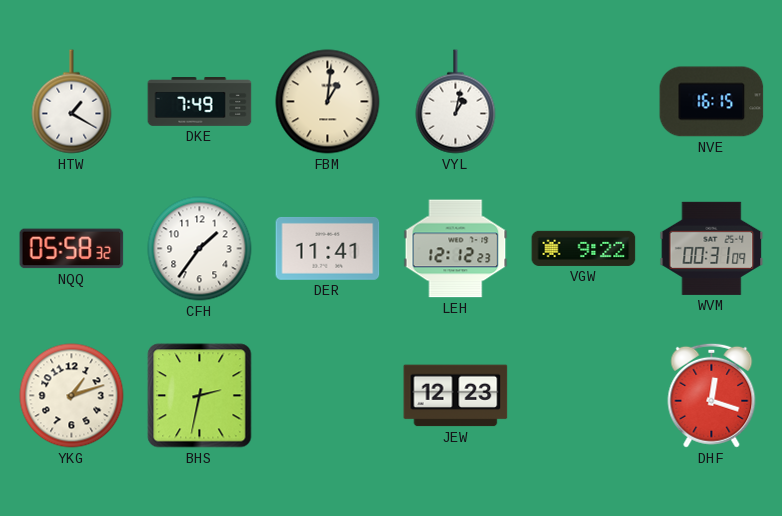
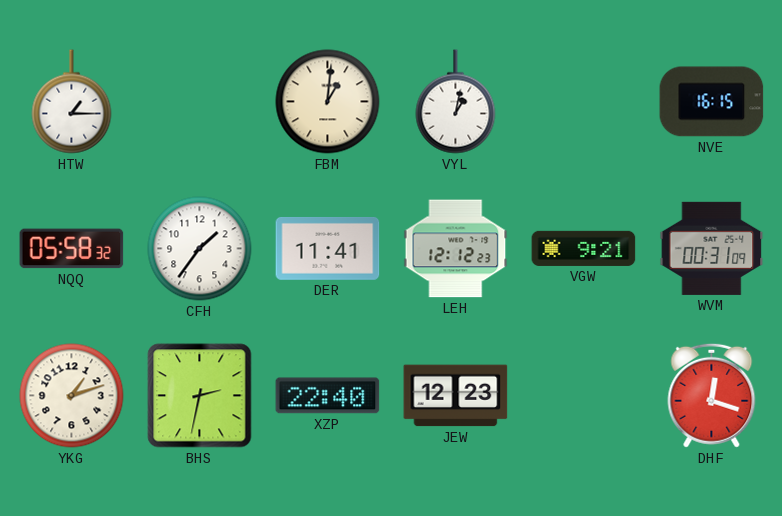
HTW: 1:20 -> 1:15 (72, 102)
DKE: 7:49 -> none (200, 102)
VGW: 9:22 -> 9:21 (584, 248)
XZP: none -> 22:40 (328, 396)
